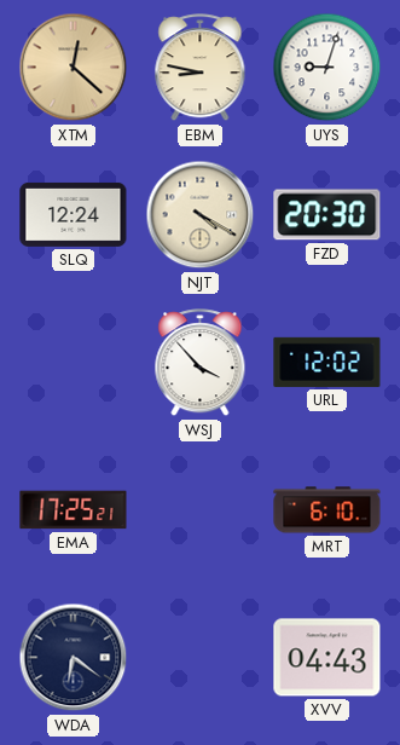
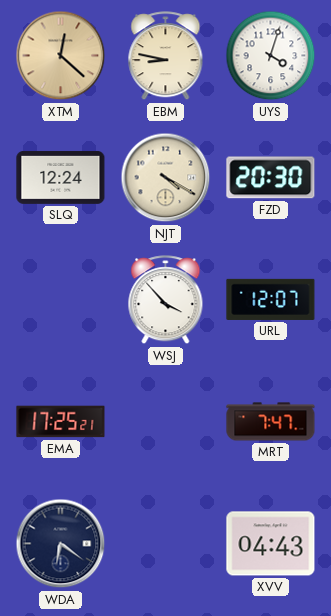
UYS: 9:03 -> 4:03 (271, 56)
URL: 12:02 -> 12:07 (271, 299)
MRT: 6:10 -> 7:47 (271, 422)
